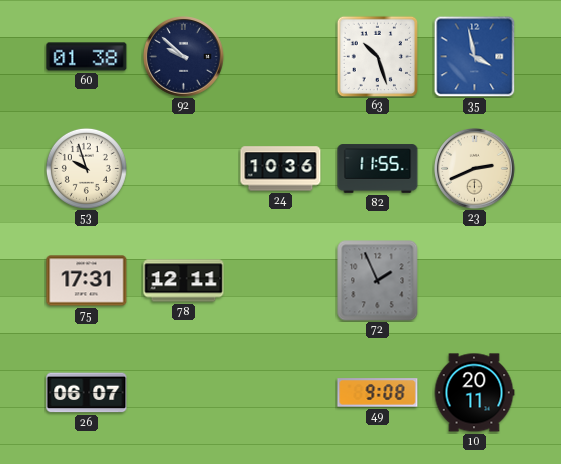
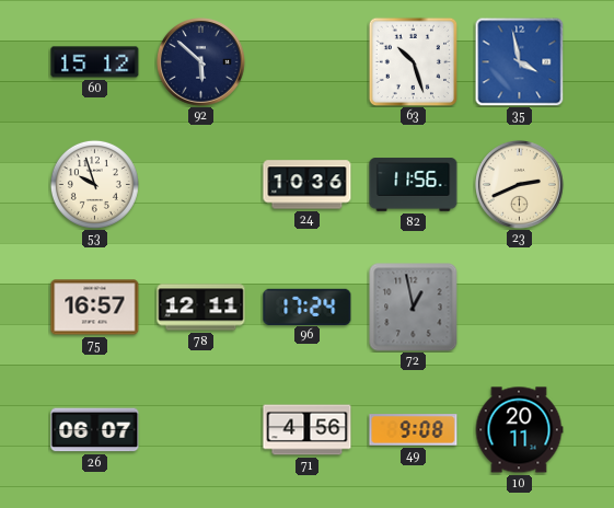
60: 01:38 -> 15:12 (95, 62)
92: 9:52 -> 5:52 (201, 62)
82: 11:55 -> 11:56 (414, 185)
75: 17:31 -> 16:57 (95, 308)
96: none -> 17:24 (308, 307)
72: 1:56 -> 12:58 (414, 308)
71: none -> 4:56 (308, 430)
